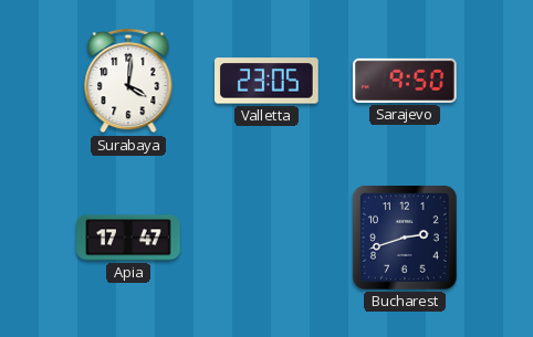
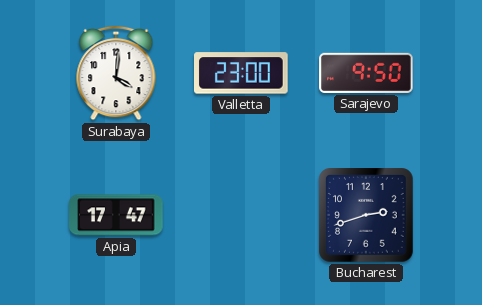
Valletta: 23:05 -> 23:00 (242, 73)
